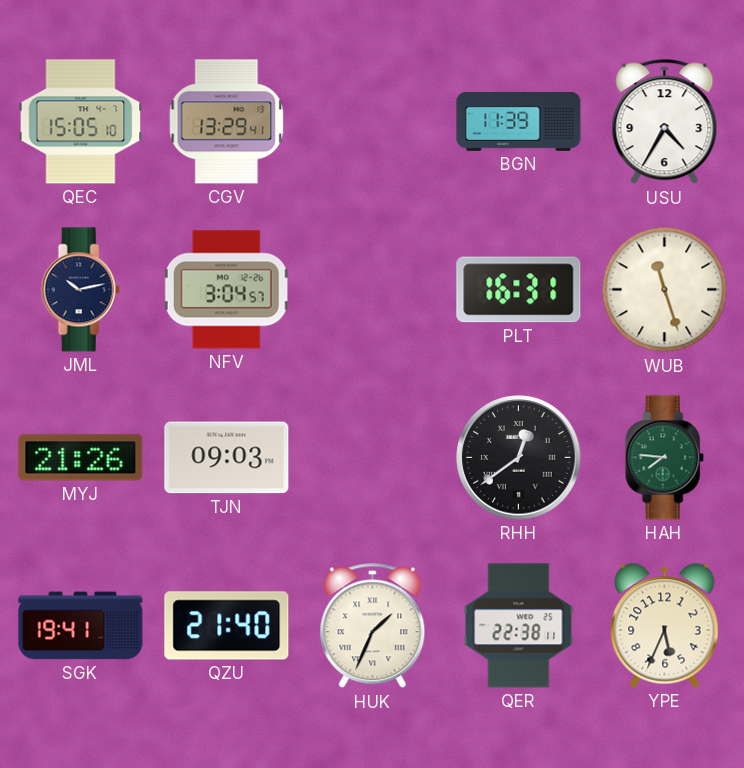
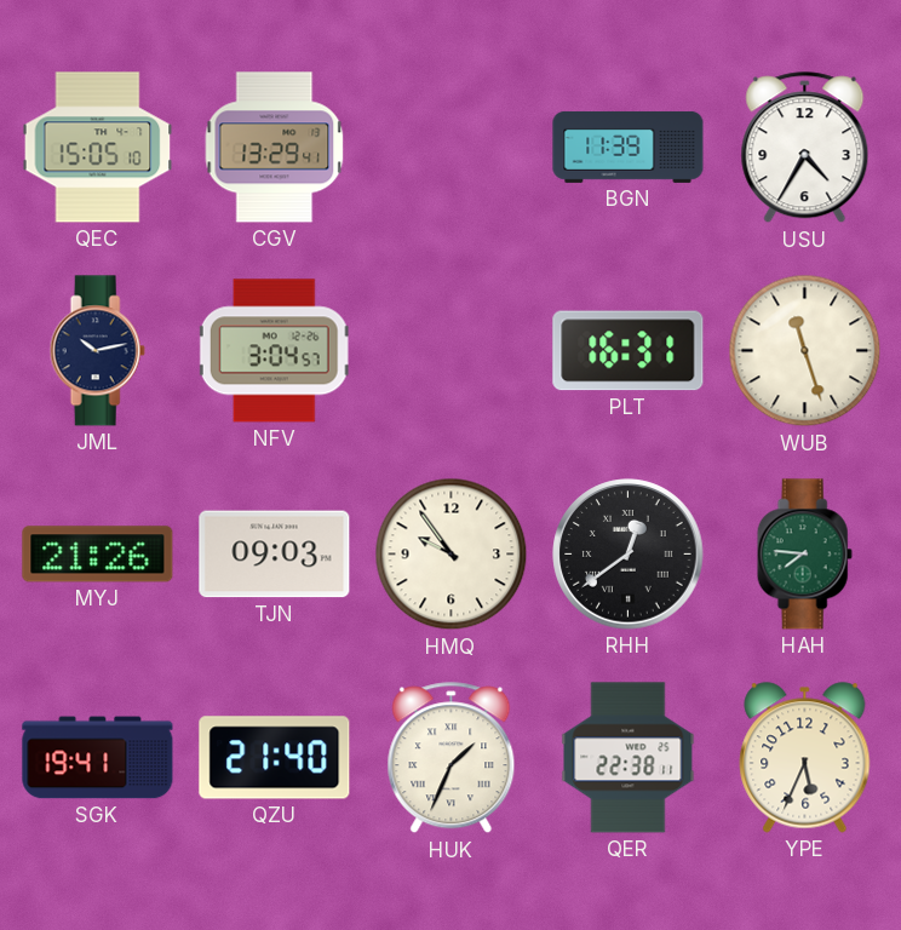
HMQ: none -> 9:54 (452, 555)
